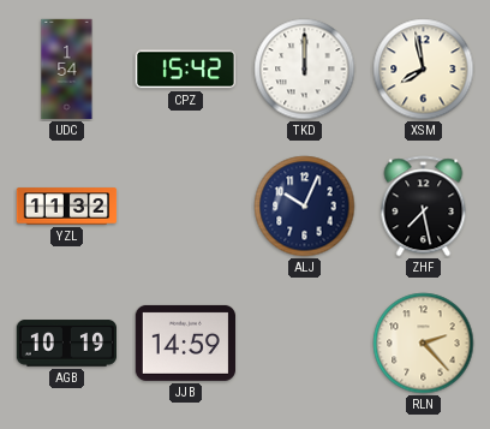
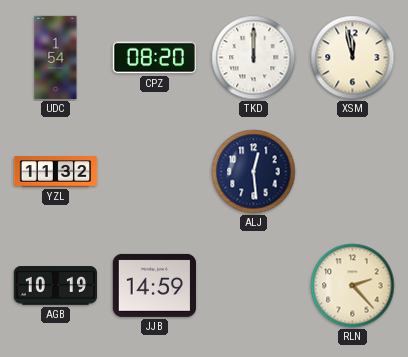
CPZ: 15:42 -> 08:20 (154, 58)
XSM: 7:58 -> 11:58 (353, 58)
ALJ: 10:04 -> 12:29 (254, 172)
ZHF: 7:28 -> none (424, 207)
